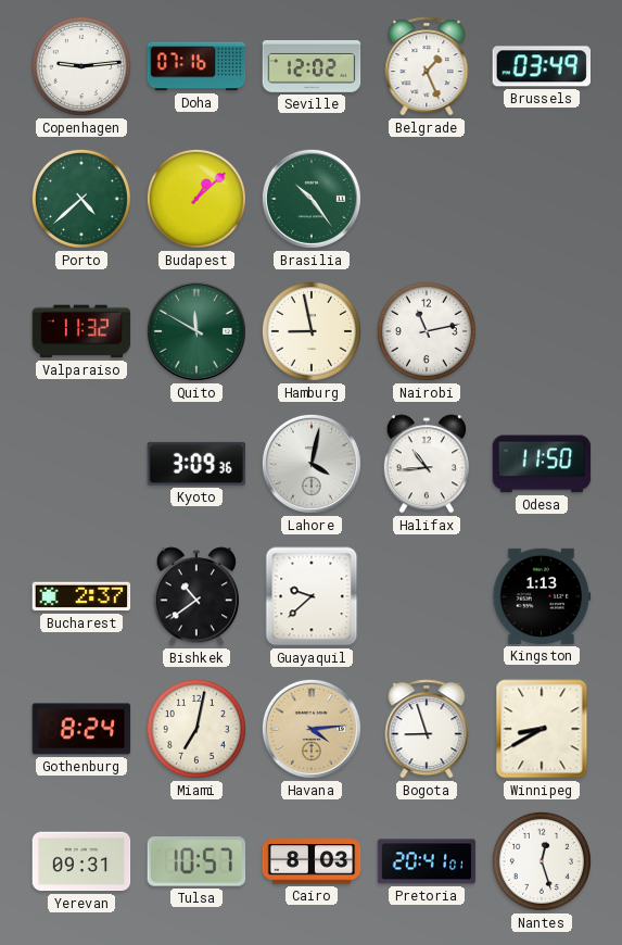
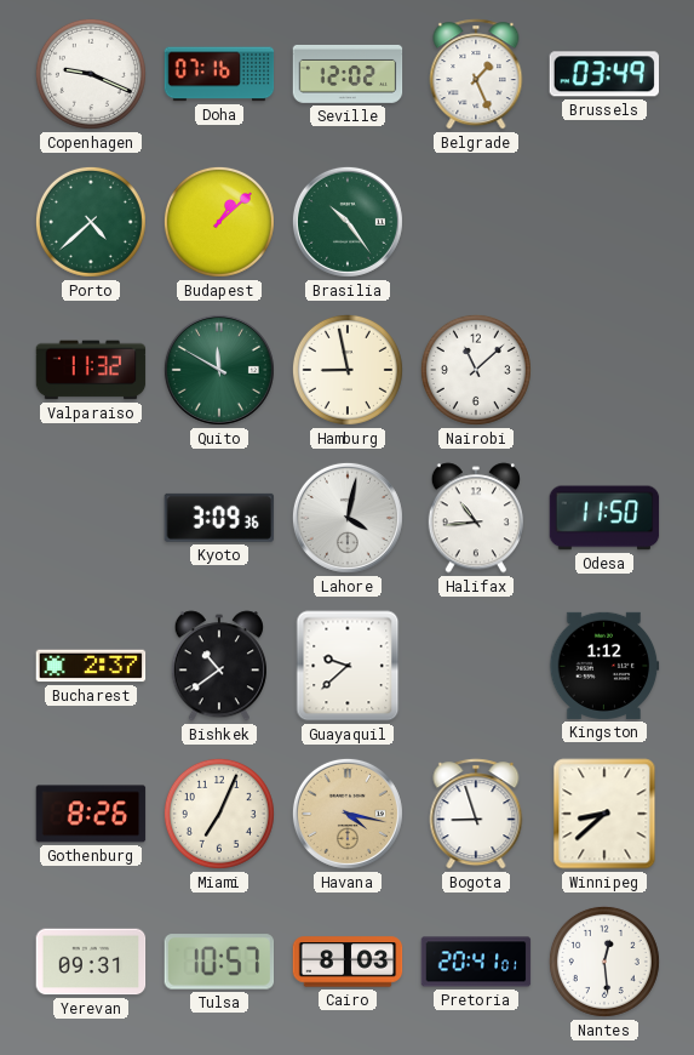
Copenhagen: 9:14 -> 9:19 (91, 74)
Nairobi: 11:13 -> 11:08 (476, 370)
Kingston: 1:13 -> 1:12 (604, 666)
Gothenburg: 8:24 -> 8:26 (91, 814)
Miami: 7:02 -> 7:04 (219, 814)
Havana: 4:14 -> 4:17 (348, 814)
Winnipeg: 8:40 -> 8:38 (604, 814)
Nantes: 12:27 -> 12:29 (604, 962)
